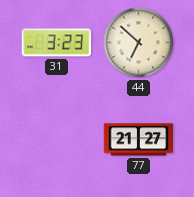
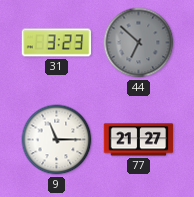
44 dial: cream -> grey (139, 43)
9: none -> 11:15 (57, 140)
